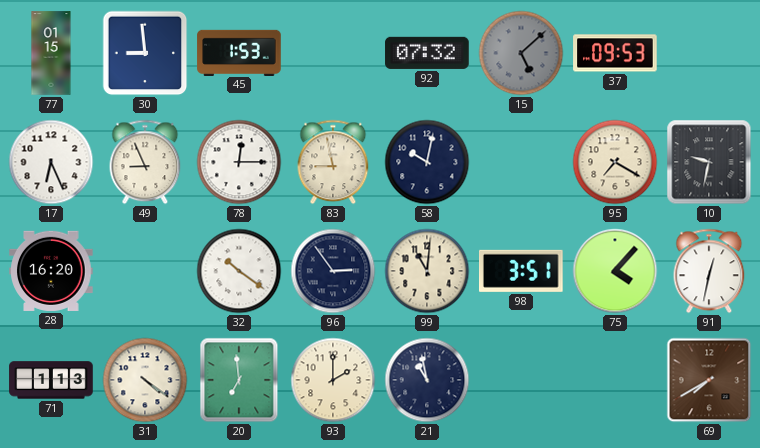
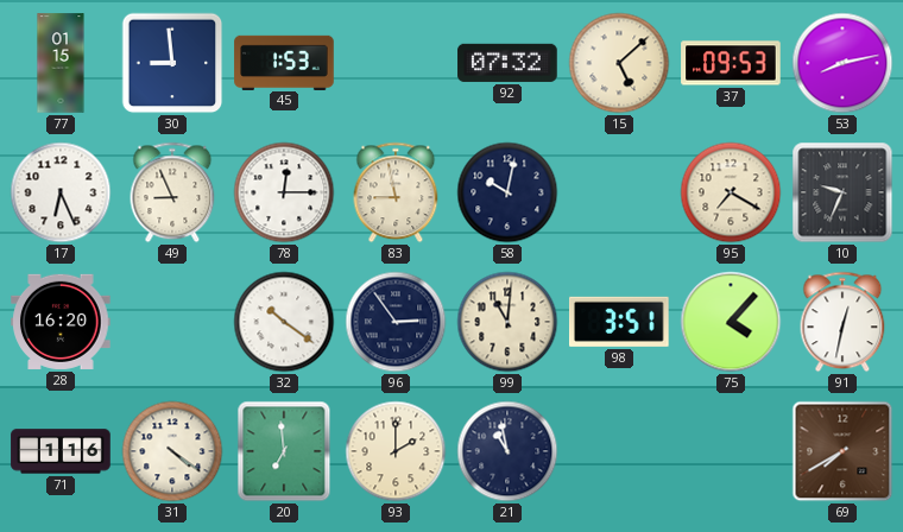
15 dial: grey -> cream (619, 63)
53: none -> 8:13 (842, 63)
10: 9:32 -> 9:34 (842, 192)
71: 1:13 -> 1:16 (61, 451)
